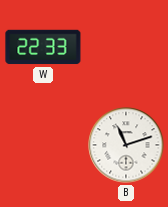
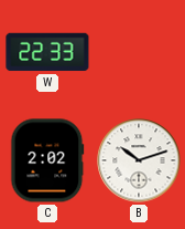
C: none -> 2:02 (47, 160)
B: 11:12 -> 10:12 (139, 160)
